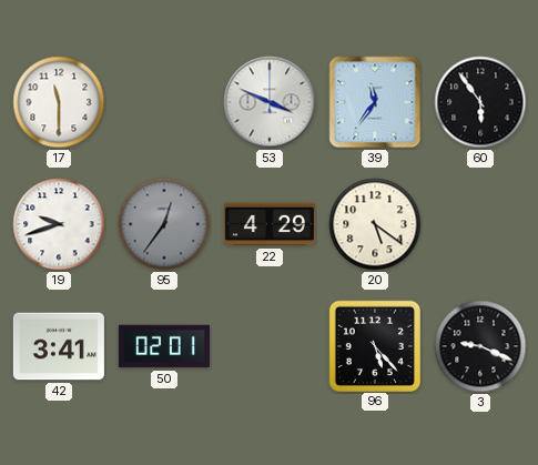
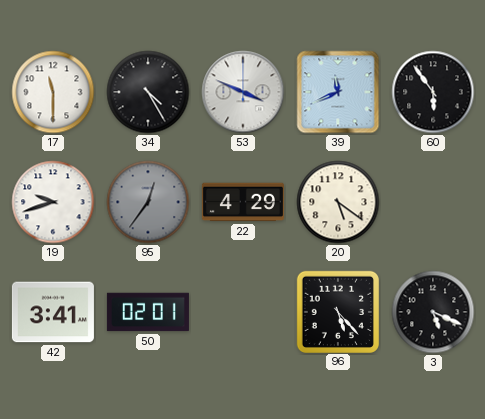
34: none -> 4:25 (148, 92)
39: 11:36 -> 11:41 (338, 92)
3: 9:19 -> 5:19 (433, 312)
